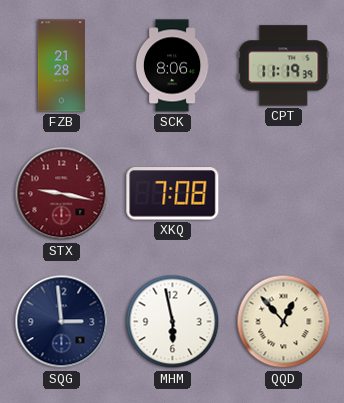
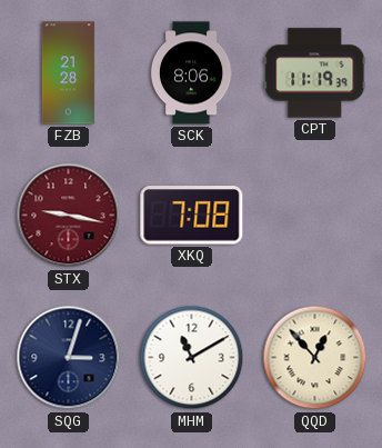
SQG: 2:59 -> 3:03 (69, 358)
MHM: 5:58 -> 11:10 (192, 358)
